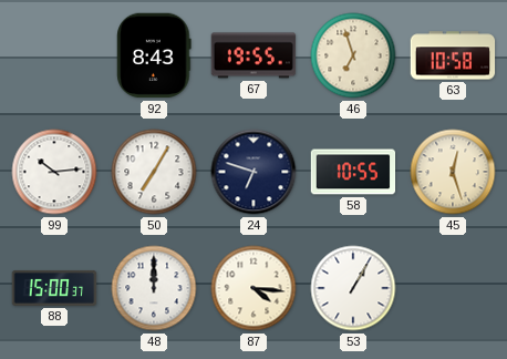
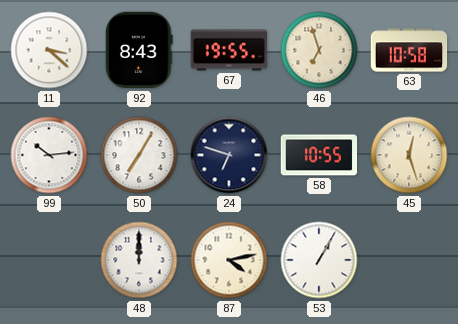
11: none -> 3:22 (49, 50)
88: 15:00 -> none (54, 288)
87: 4:16 -> 4:13 (229, 260)
